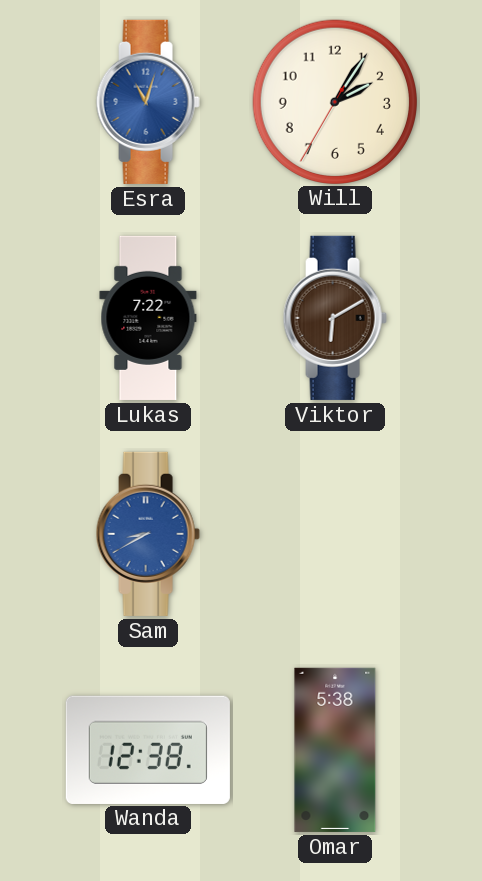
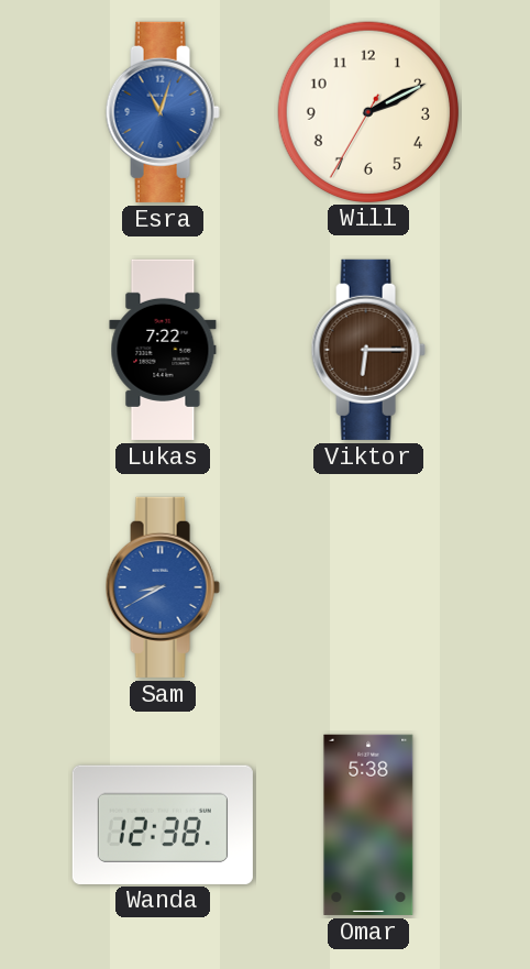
Will: 2:05 -> 2:10 (367, 111)
Viktor: 6:10 -> 6:15 (368, 350)
